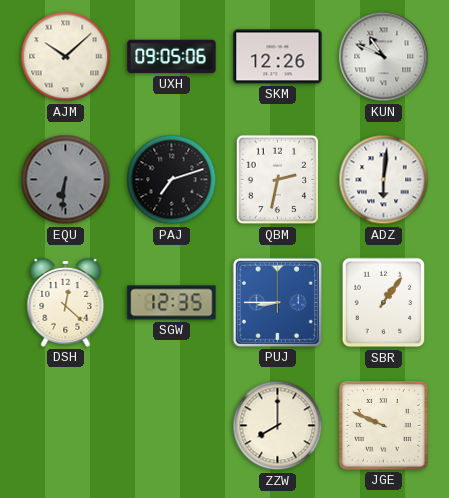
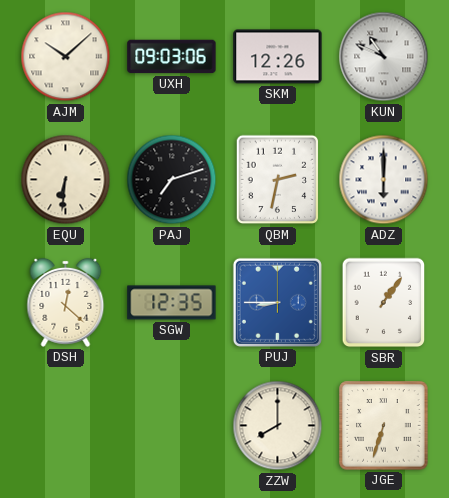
UXH: 09:05 -> 09:03 (172, 57)
EQU dial: grey -> cream (66, 180)
ADZ: 6:01 -> 6:00 (384, 180)
JGE: 9:49 -> 6:33 (384, 426)
